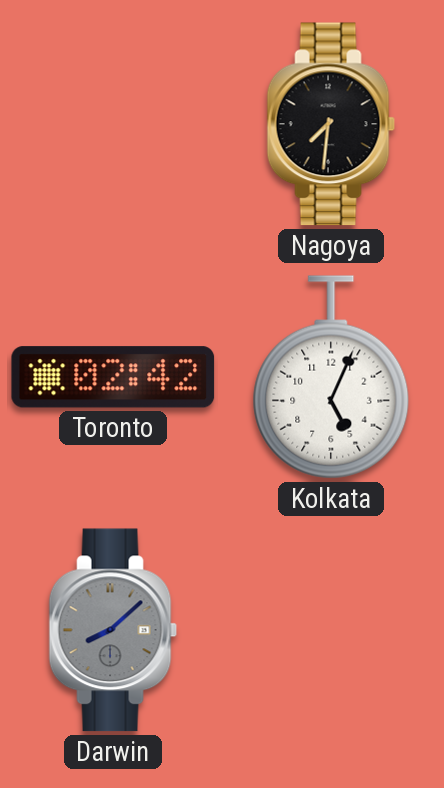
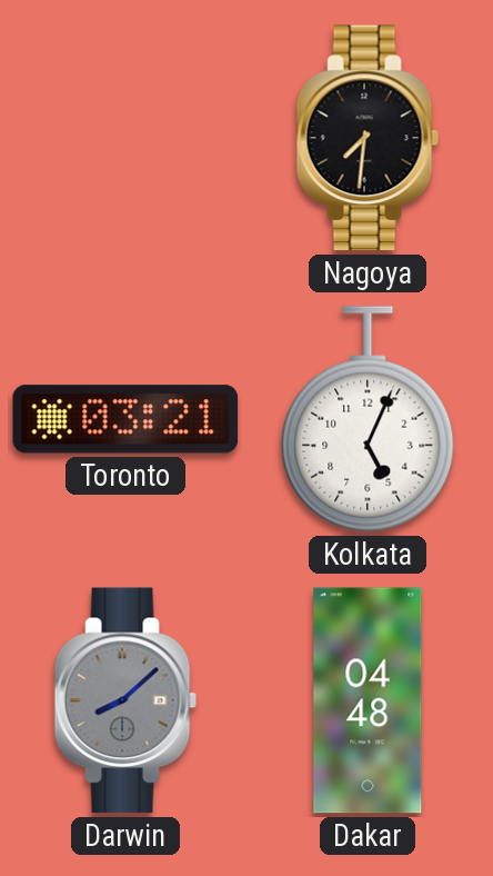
Toronto: 02:42 -> 03:21 (125, 419)
Dakar: none -> 04:48 (368, 700)
